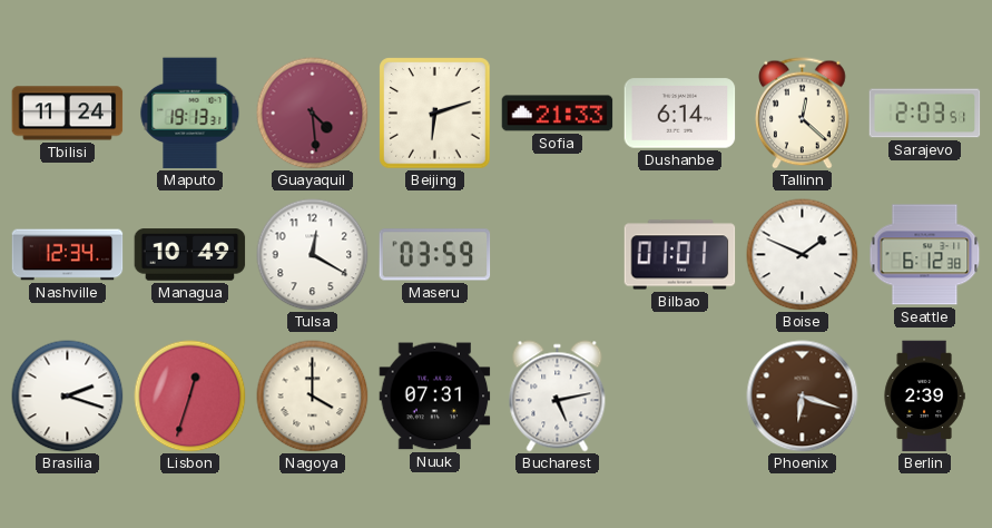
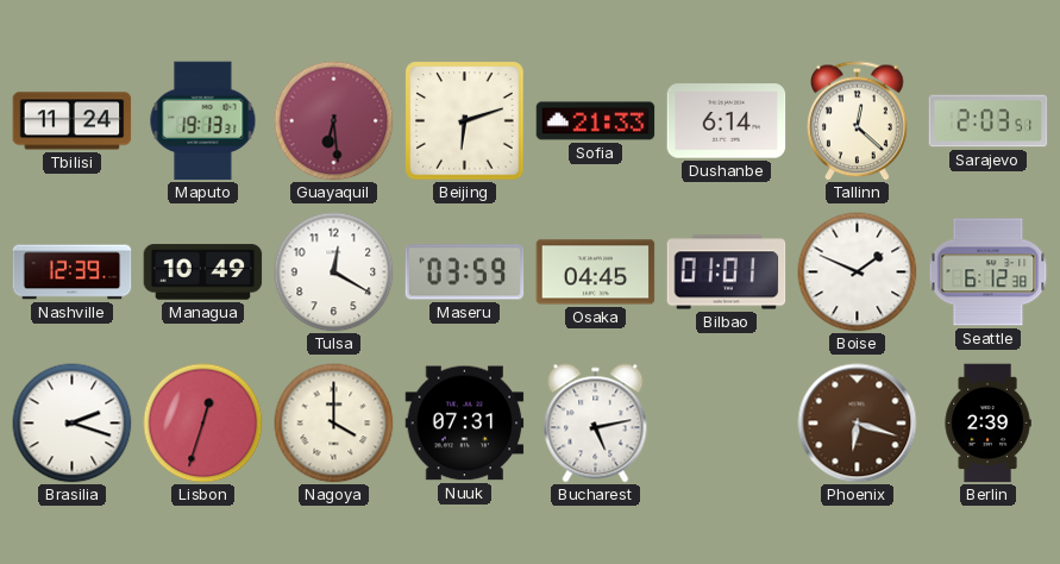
Guayaquil: 4:29 -> 6:29 (334, 121)
Nashville: 12:34 -> 12:39 (73, 272)
Osaka: none -> 04:45 (596, 272)
